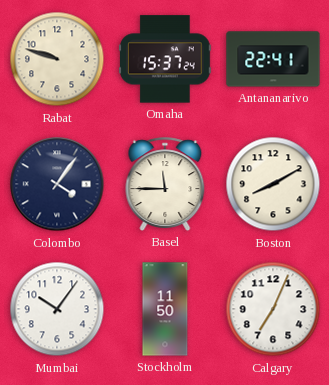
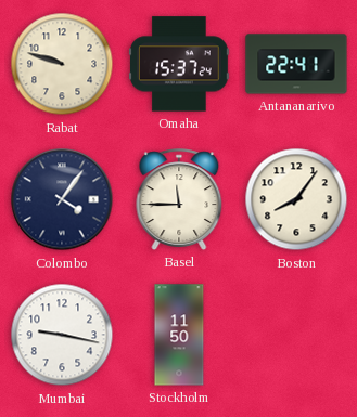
Boston: 8:10 -> 8:06 (296, 199)
Mumbai: 10:06 -> 9:17 (62, 335)
Calgary: 7:04 -> none (273, 309)
